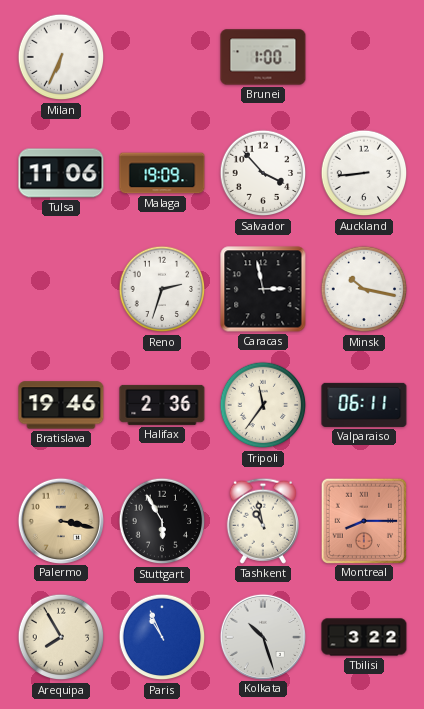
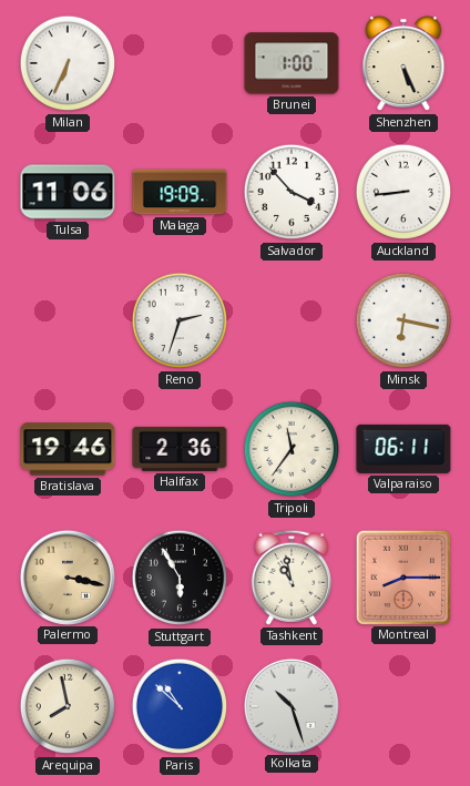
Shenzhen: none -> 5:26 (403, 63)
Caracas: 2:58 -> none (263, 289)
Minsk: 10:17 -> 6:17 (403, 320)
Arequipa: 7:55 -> 7:58 (68, 706)
Paris: 10:56 -> 10:52 (180, 706)
Tbilisi: 3:22 -> none (364, 637)
